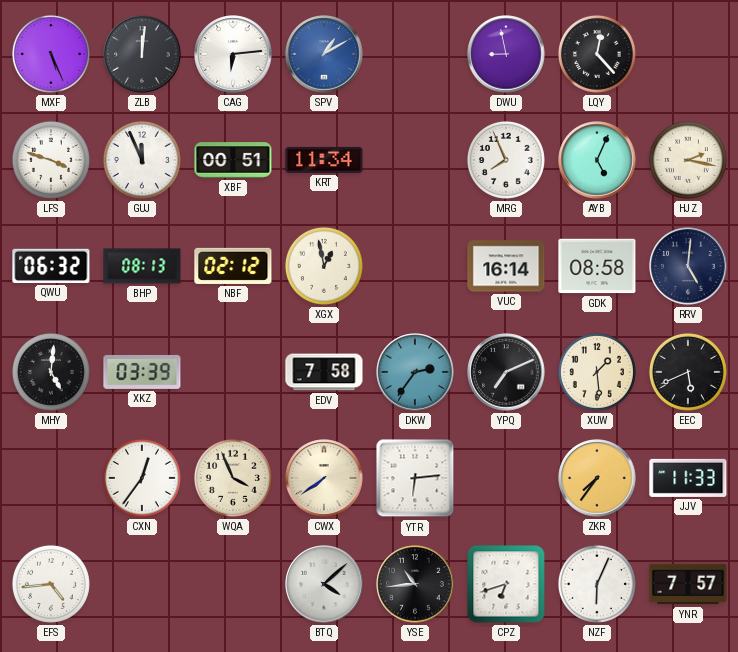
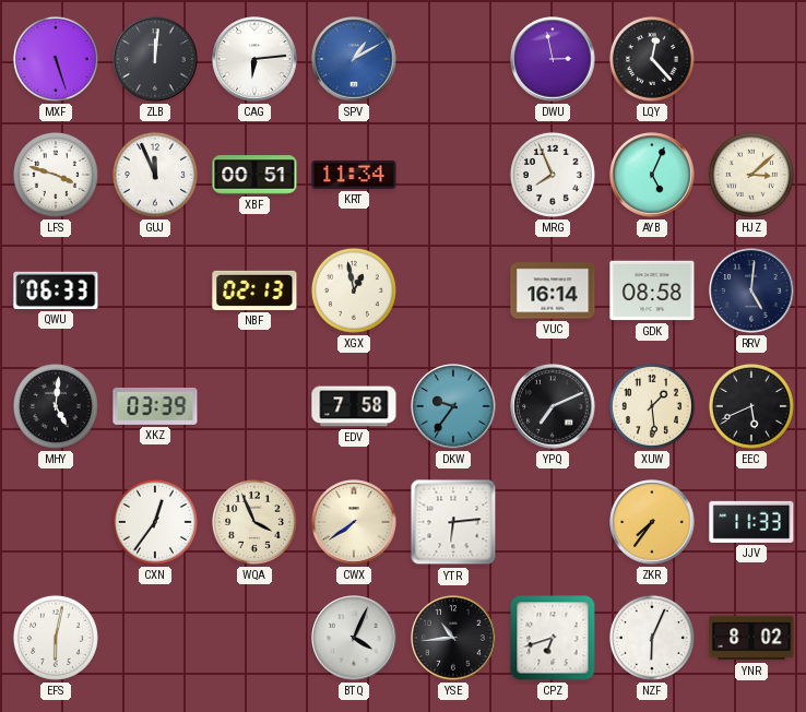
MXF: 5:26 -> 5:27 (56, 59)
DWU: 8:58 -> 2:58 (553, 59)
HJZ: 2:17 -> 3:08 (751, 175)
QWU: 06:32 -> 06:33 (56, 290)
BHP: 08:13 -> none (142, 266)
NBF: 02:12 -> 02:13 (254, 290)
DKW: 2:36 -> 9:36 (453, 406)
EFS: 4:44 -> 6:02 (56, 638)
BTQ: 4:08 -> 4:04 (354, 638)
YNR: 7:57 -> 8:02 (751, 638)
